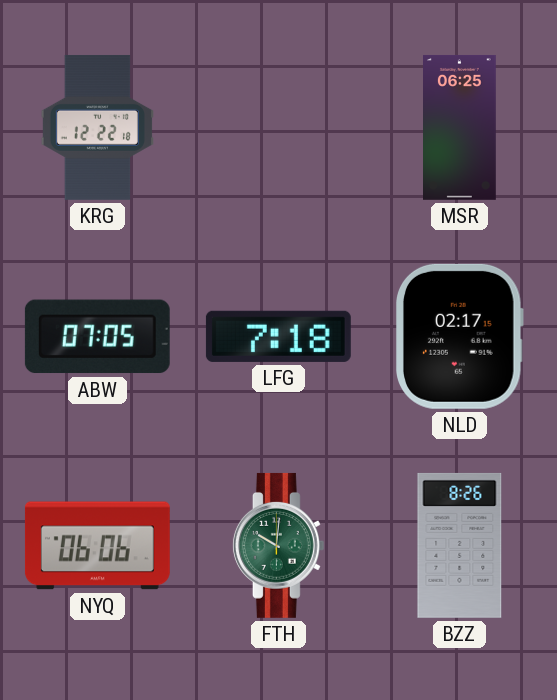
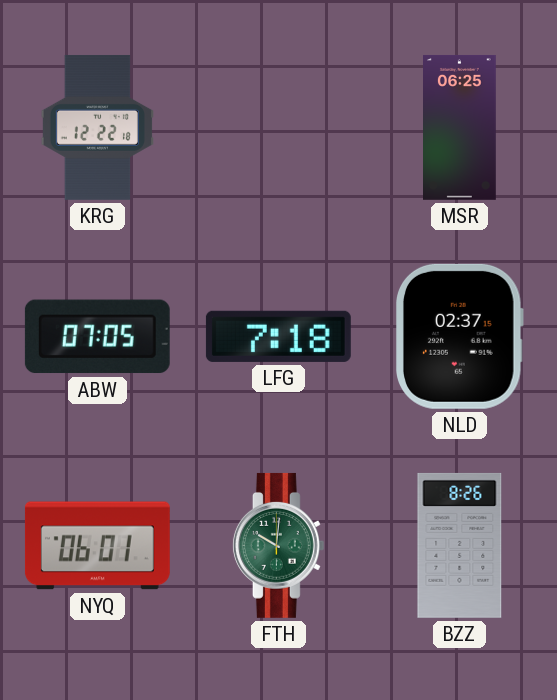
NLD: 02:17 -> 02:37 (460, 336)
NYQ: 06:06 -> 06:01 (97, 546)
